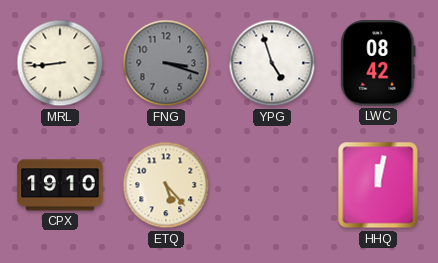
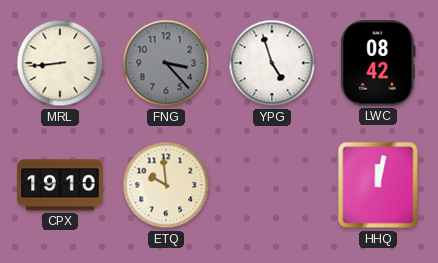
FNG: 3:18 -> 3:23 (166, 63)
ETQ: 5:23 -> 9:59 (166, 185)
